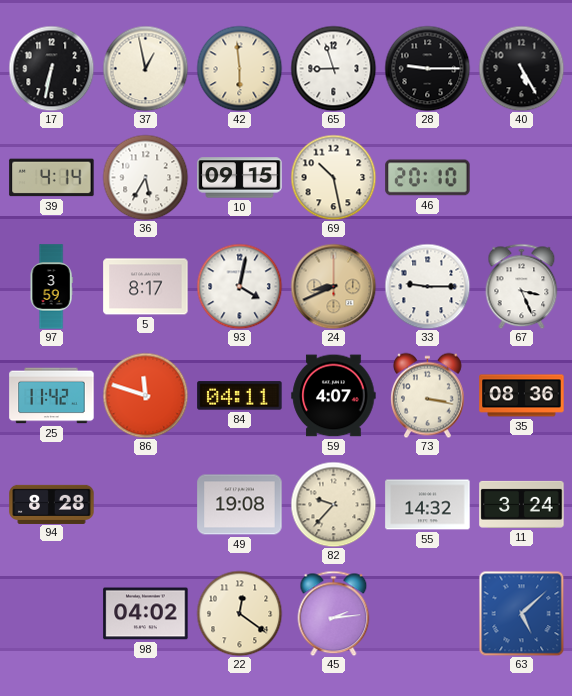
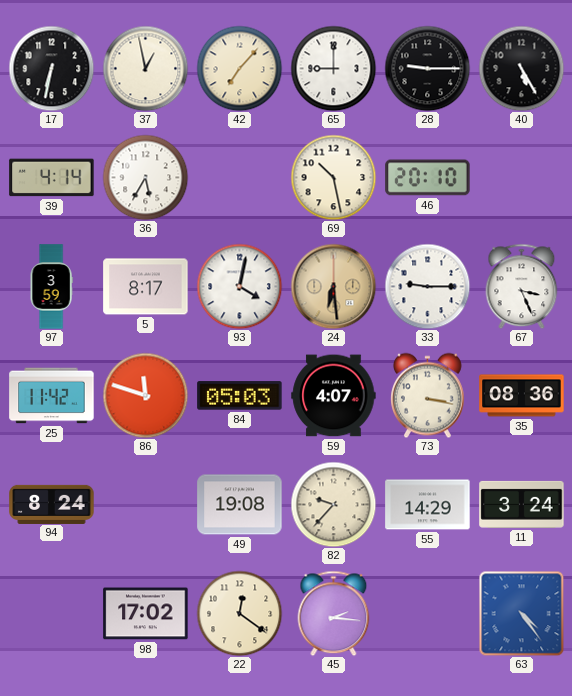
42: 5:59 -> 7:07 (239, 68)
65: 8:57 -> 9:00 (333, 68)
10: 09:15 -> none (240, 178)
24: 8:41 -> 6:29 (333, 286)
84: 04:11 -> 05:03 (240, 396)
94: 8:28 -> 8:24 (52, 504)
55: 14:32 -> 14:29 (428, 505)
98: 04:02 -> 17:02 (146, 614)
45: 2:14 -> 2:16 (334, 613)
63: 5:08 -> 4:24 (521, 613)
